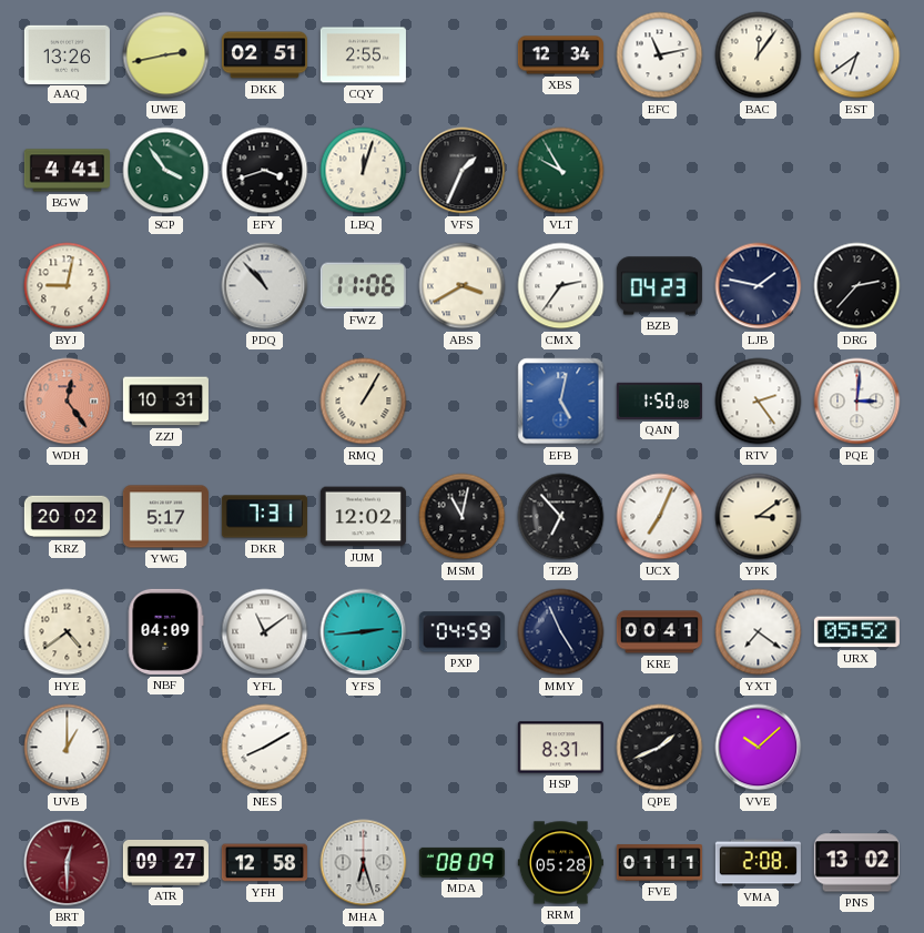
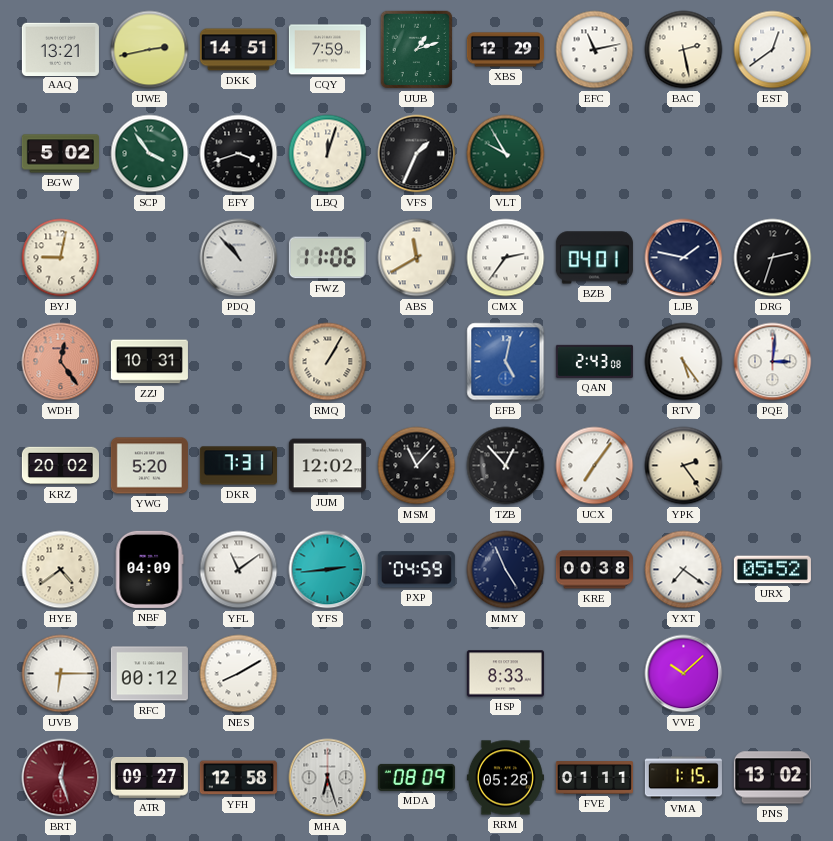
AAQ: 13:26 -> 13:21 (60, 49)
DKK: 02:51 -> 14:51 (238, 50)
CQY: 2:55 -> 7:59 (327, 50)
UUB: none -> 1:12 (417, 50)
XBS: 12:34 -> 12:29 (505, 50)
BAC: 12:06 -> 2:28 (684, 50)
EST: 6:39 -> 12:39 (773, 50)
BGW: 4:41 -> 5:02 (60, 154)
ABS: 3:40 -> 11:40 (417, 258)
BZB: 04:23 -> 04:01 (594, 258)
DRG: 2:37 -> 2:33 (773, 258)
QAN: 1:50 -> 2:43 (594, 361)
RTV: 2:24 -> 5:24 (684, 362)
YWG: 5:17 -> 5:20 (149, 466)
MSM: 11:02 -> 11:07 (417, 466)
TZB: 6:53 -> 12:53 (506, 466)
UCX: 7:04 -> 7:06 (595, 466)
YPK: 3:09 -> 2:24 (684, 466)
KRE: 00:41 -> 00:38 (594, 570)
UVB: 1:00 -> 6:15 (61, 674)
RFC: none -> 00:12 (149, 674)
HSP: 8:31 -> 8:33 (505, 674)
QPE: 1:41 -> none (660, 748)
BRT: 12:30 -> 12:27 (61, 778)
VMA: 2:08 -> 1:15 (683, 778)
